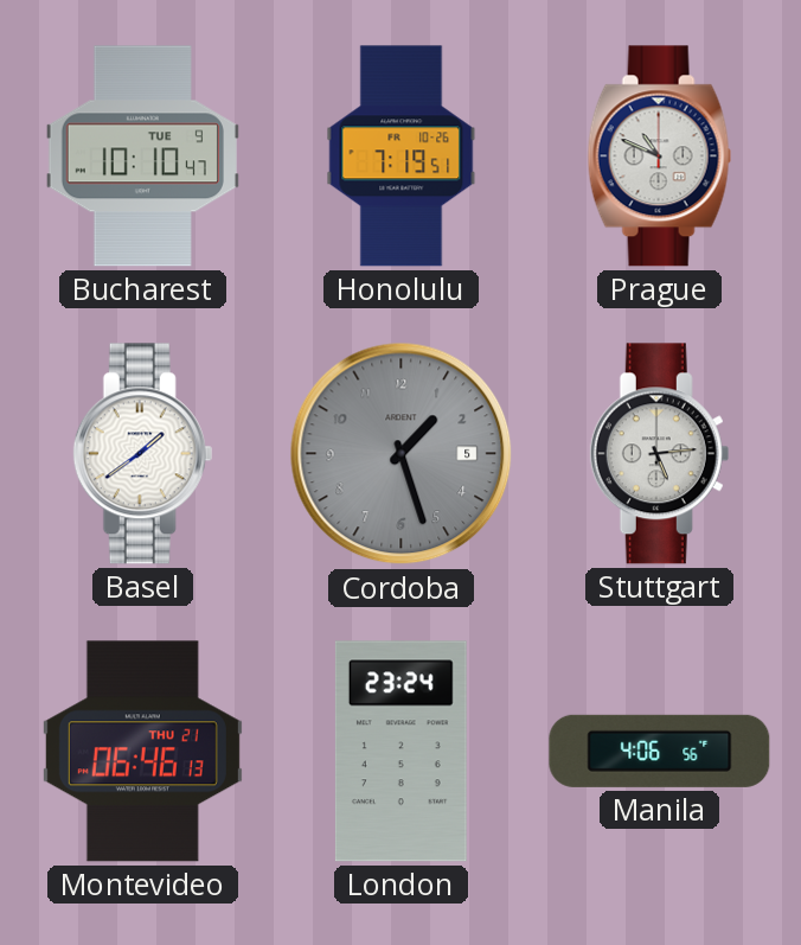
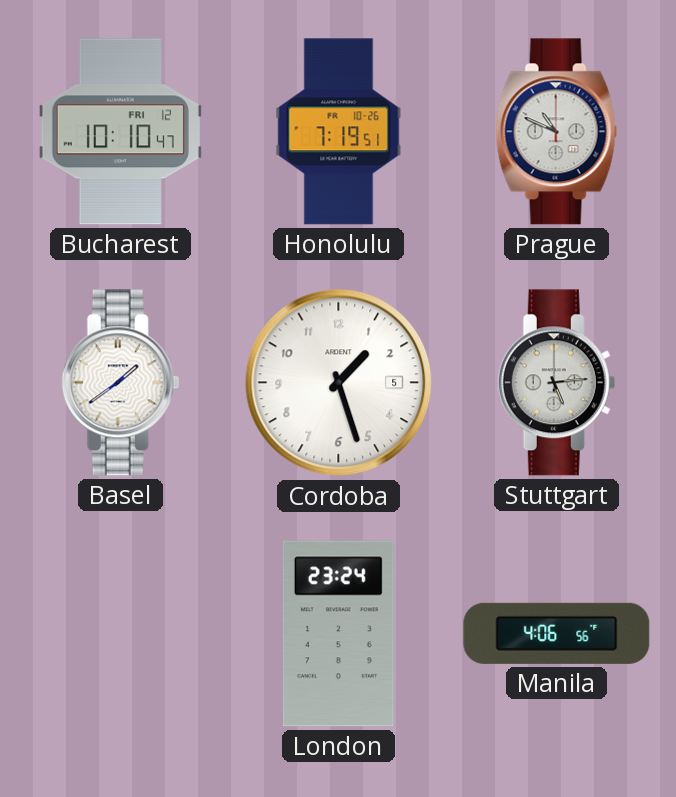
Bucharest date: TUE 9 -> FRI 12 (120, 132)
Cordoba dial: grey -> white (339, 383)
Montevideo: 06:46 -> none (142, 752)
